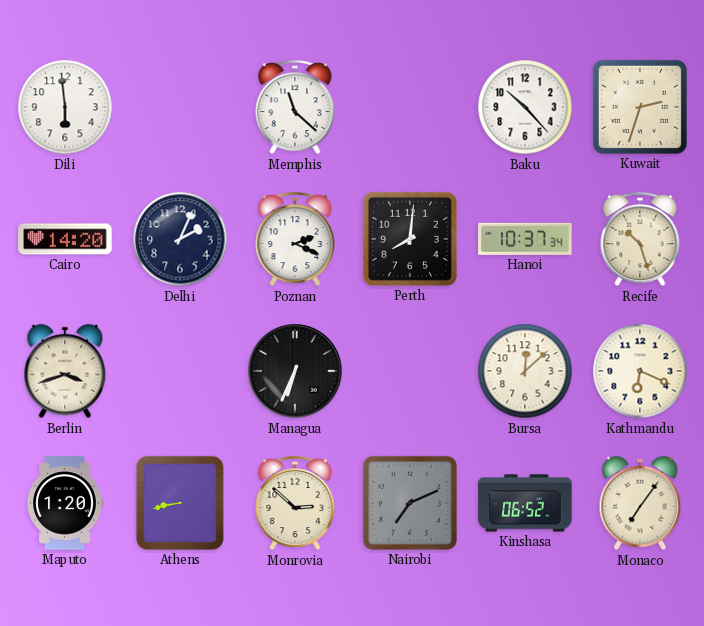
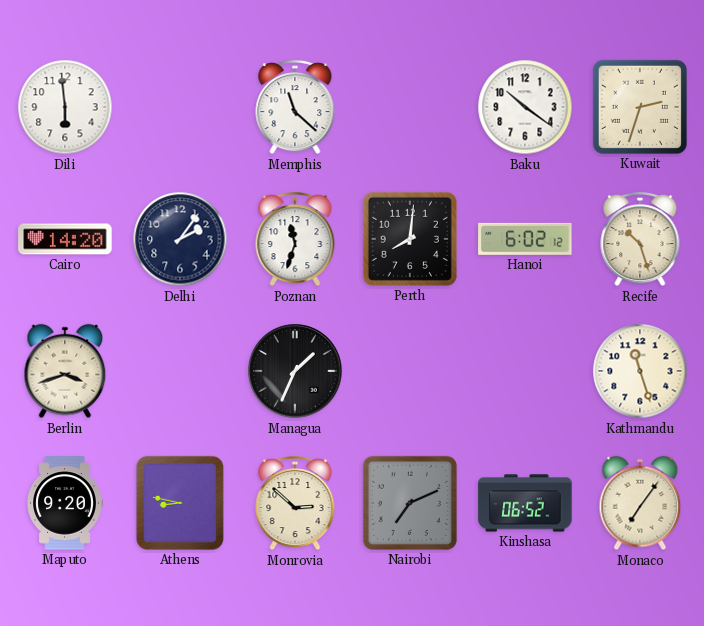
Baku: 10:23 -> 10:21 (525, 107)
Delhi: 2:04 -> 2:06 (180, 239)
Poznan: 2:19 -> 11:33 (295, 240)
Hanoi: 10:37 -> 6:02 (525, 239)
Managua: 6:34 -> 1:34 (295, 371)
Bursa: 12:08 -> none (525, 371)
Kathmandu: 6:19 -> 11:27 (640, 371)
Maputo: 1:20 -> 9:20 (65, 503)
Athens: 8:43 -> 8:47 (180, 503)
